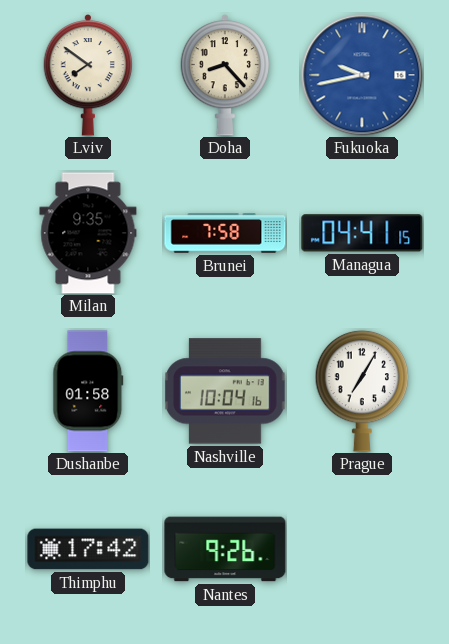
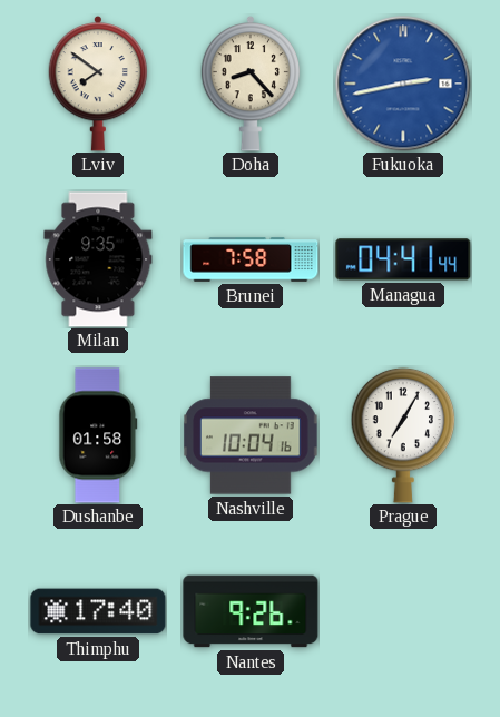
Fukuoka: 9:43 -> 2:43 (403, 84)
Managua: 04:41:15 -> 04:41:44 (403, 259)
Thimphu: 17:42 -> 17:40 (98, 611)
